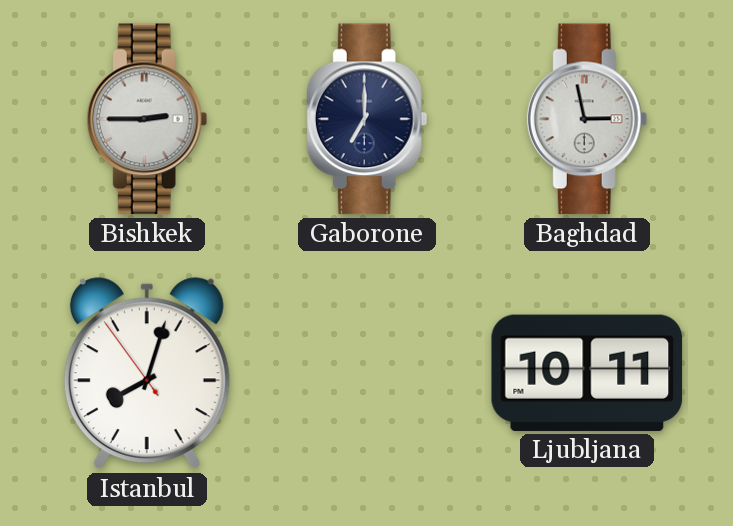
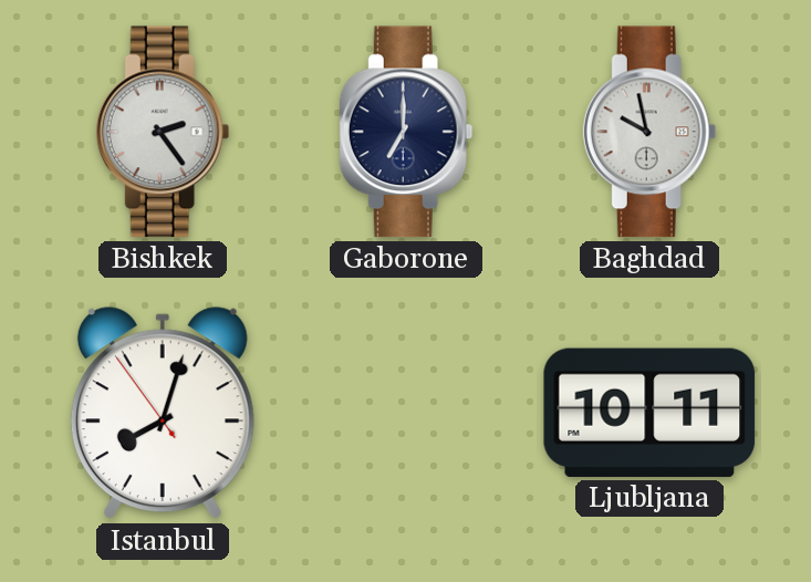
Bishkek: 2:45 -> 2:24 (163, 132)
Baghdad: 2:58 -> 9:58 (649, 132)
